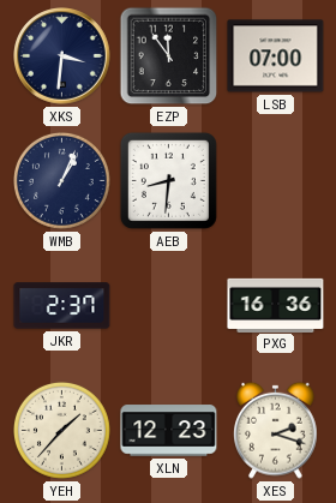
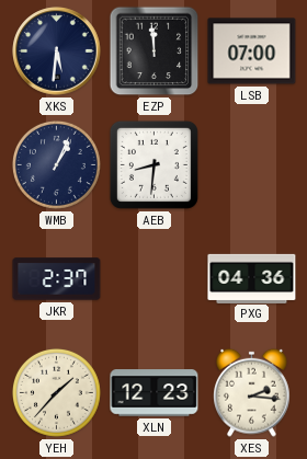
XKS: 3:31 -> 5:31 (57, 51)
EZP: 11:54 -> 11:59 (155, 51)
PXG: 16:36 -> 04:36 (252, 278)
XES: 2:18 -> 2:16 (252, 392)
